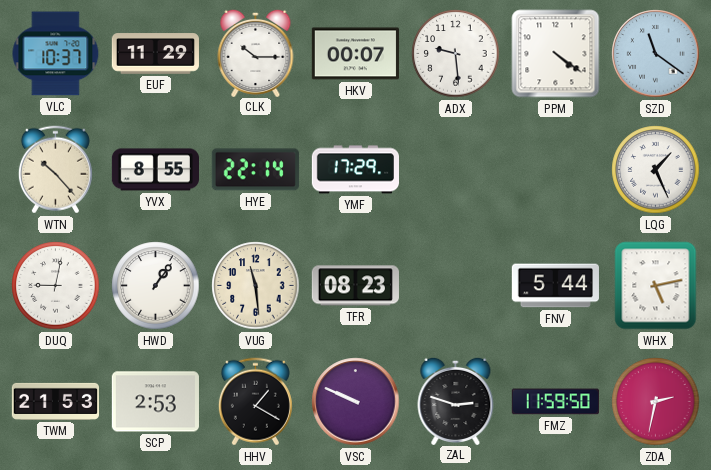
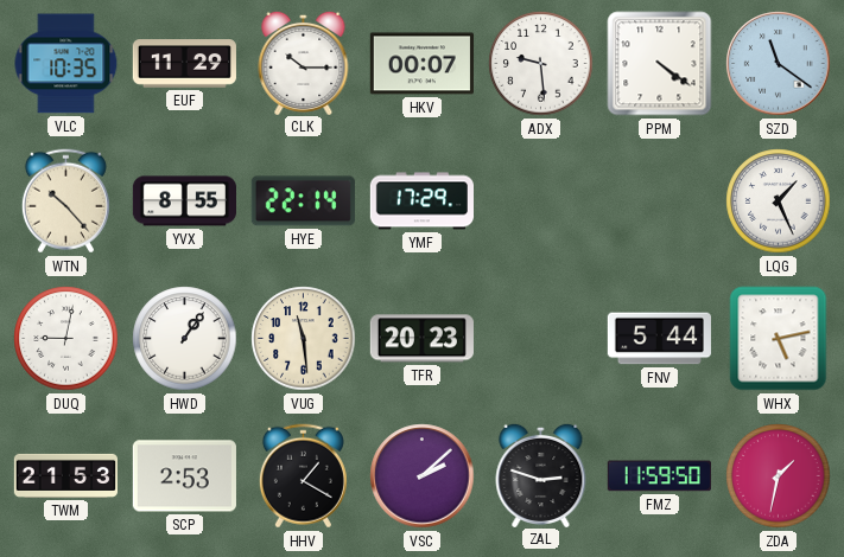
VLC: 10:37 -> 10:35 (66, 64)
TFR: 08:23 -> 20:23 (421, 339)
VSC: 9:49 -> 2:08 (423, 476)
ZDA: 2:32 -> 1:32 (779, 476)
